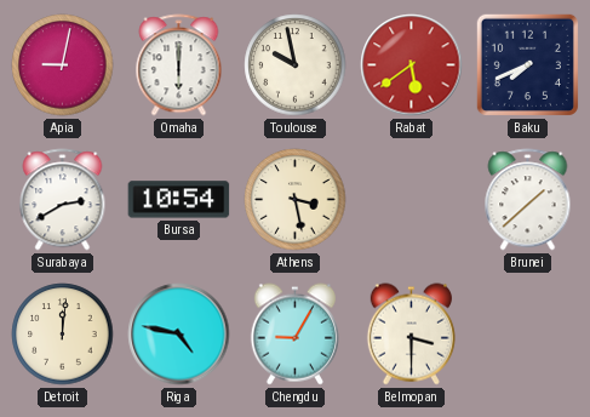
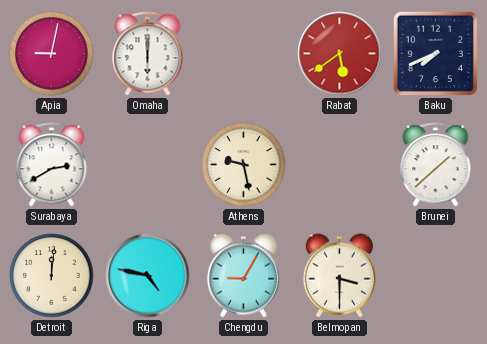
Toulouse: 9:58 -> none (296, 65)
Bursa: 10:54 -> none (179, 200)
Athens: 3:28 -> 9:28 (244, 165)
